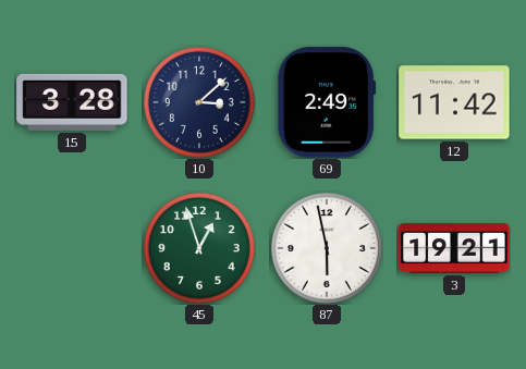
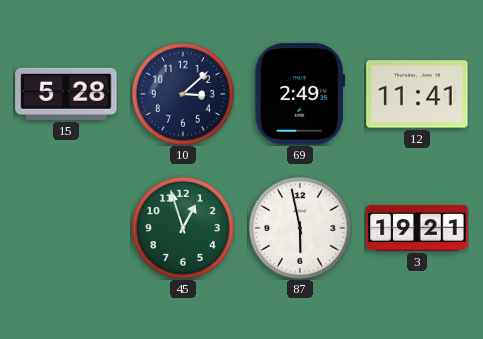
15: 3:28 -> 5:28 (66, 94)
12: 11:42 -> 11:41 (417, 94)
